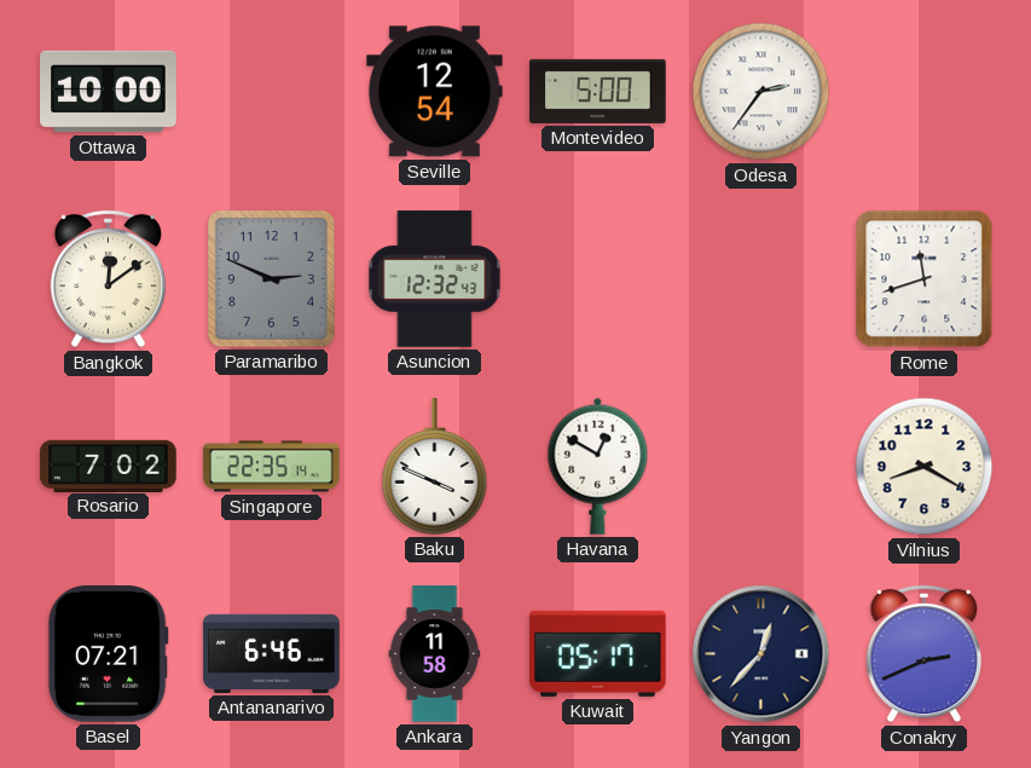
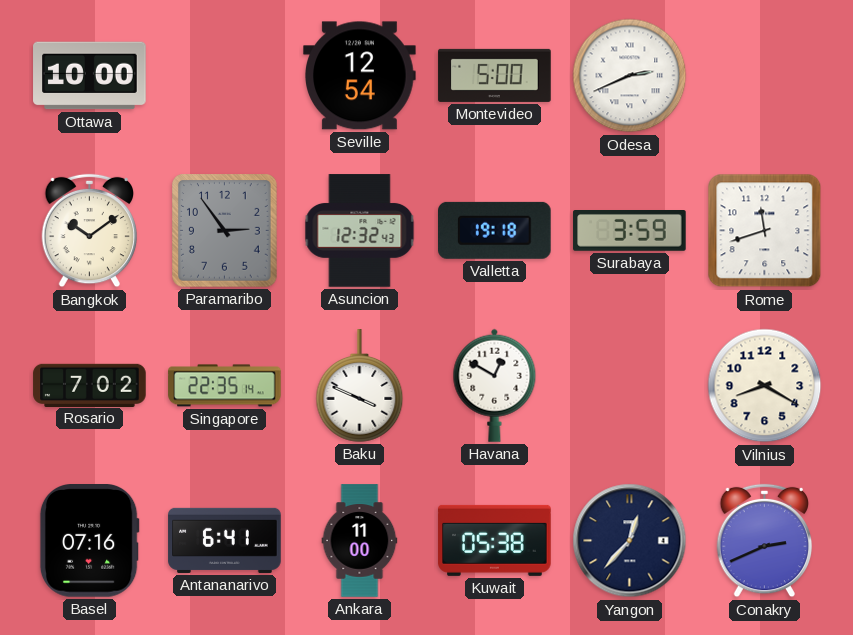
Odesa: 2:36 -> 2:41 (630, 76)
Bangkok: 12:09 -> 10:09 (90, 231)
Paramaribo: 2:49 -> 2:54 (225, 231)
Valletta: none -> 19:18 (495, 230)
Surabaya: none -> 3:59 (630, 231)
Basel: 07:21 -> 07:16 (89, 541)
Antananarivo: 6:46 -> 6:41 (225, 540)
Ankara: 11:58 -> 11:00 (360, 541)
Kuwait: 05:17 -> 05:38 (495, 540)
